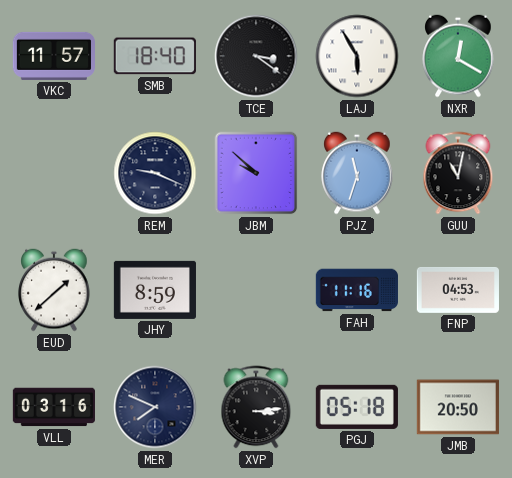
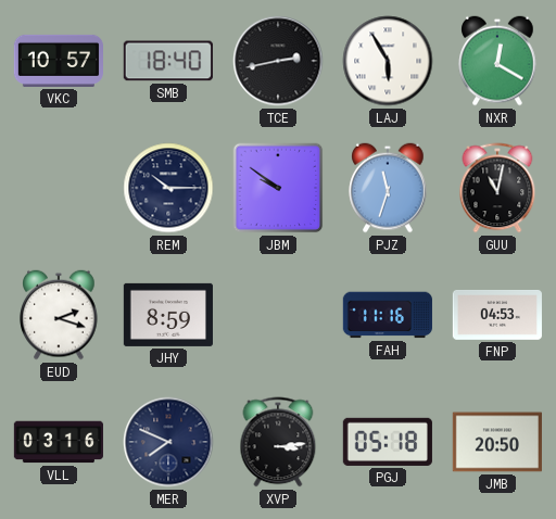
VKC: 11:57 -> 10:57 (58, 61)
TCE: 3:21 -> 2:43 (278, 61)
REM: 9:19 -> 10:15 (168, 188)
JBM: 9:52 -> 9:51 (278, 188)
EUD: 1:38 -> 2:18 (59, 315)
